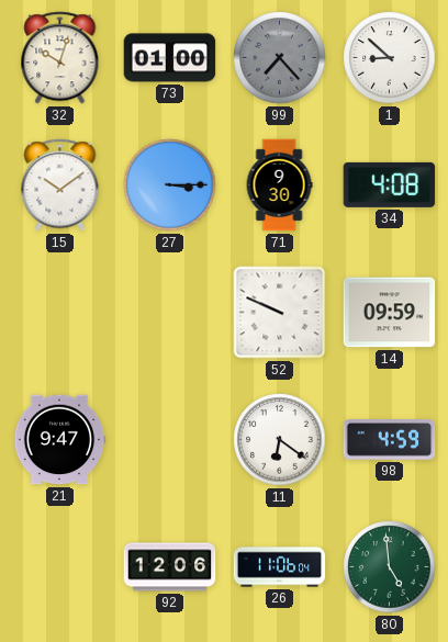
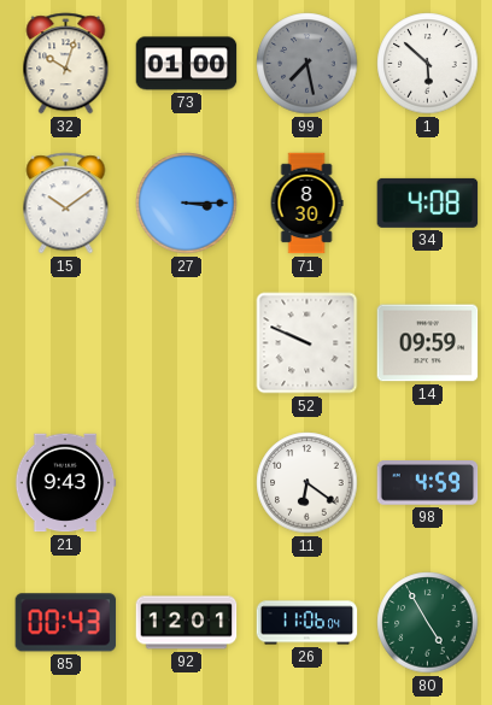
99: 7:23 -> 7:28 (307, 64)
1: 8:52 -> 5:52 (428, 64)
71: 9:30 -> 8:30 (306, 204)
21: 9:47 -> 9:43 (65, 483)
85: none -> 00:43 (66, 623)
92: 12:06 -> 12:01 (187, 623)
80: 4:59 -> 4:55 (428, 623)
